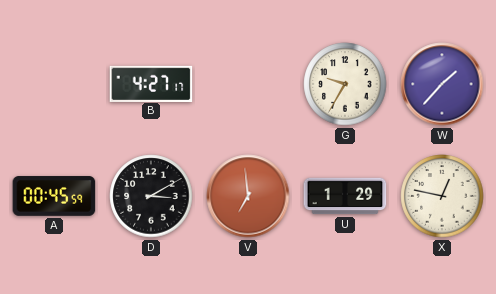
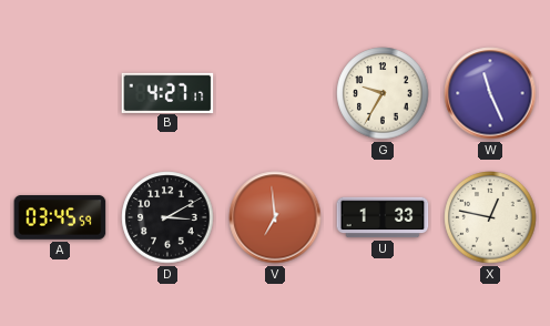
W: 1:37 -> 11:26 (490, 93)
A: 00:45 -> 03:45 (60, 217)
U: 1:29 -> 1:33 (383, 217)
